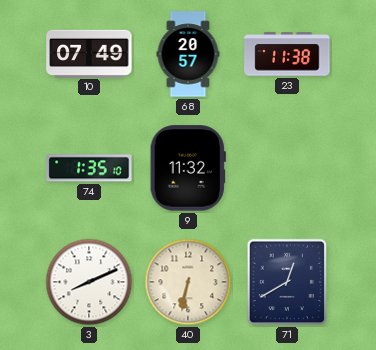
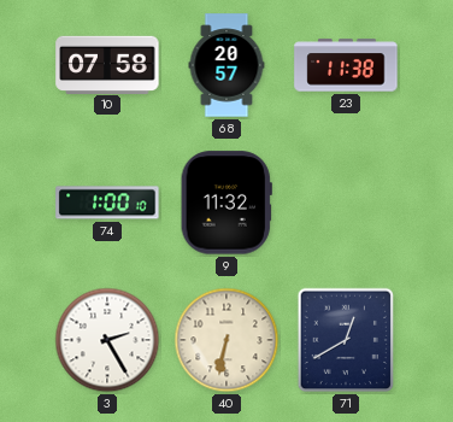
10: 07:49 -> 07:58 (107, 64)
74: 1:35 -> 1:00 (107, 203)
3: 8:11 -> 2:25 (107, 340)
